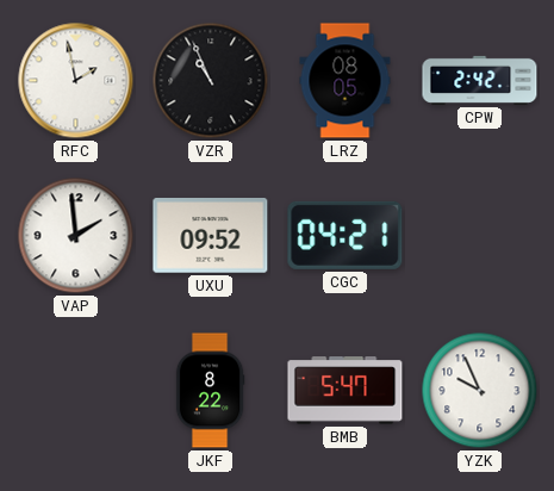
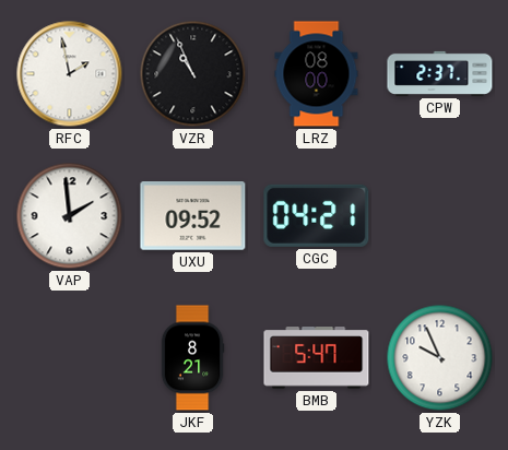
LRZ: 08:05 -> 08:00 (317, 74)
CPW: 2:42 -> 2:37 (440, 73)
JKF: 8:22 -> 8:21 (192, 358)
